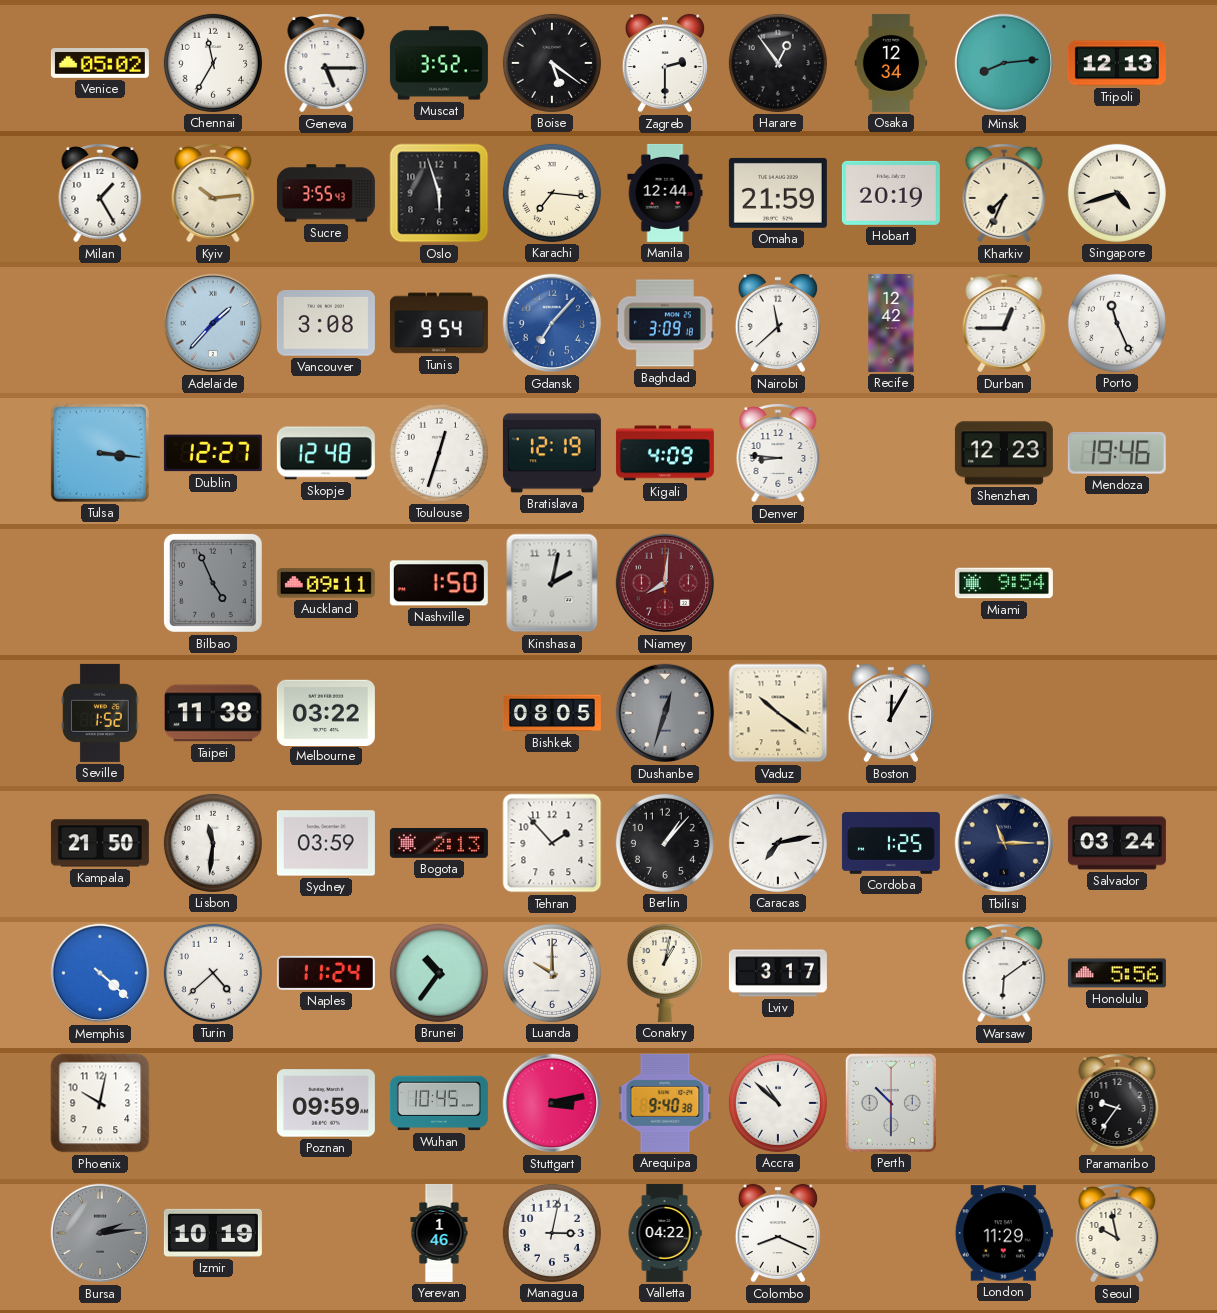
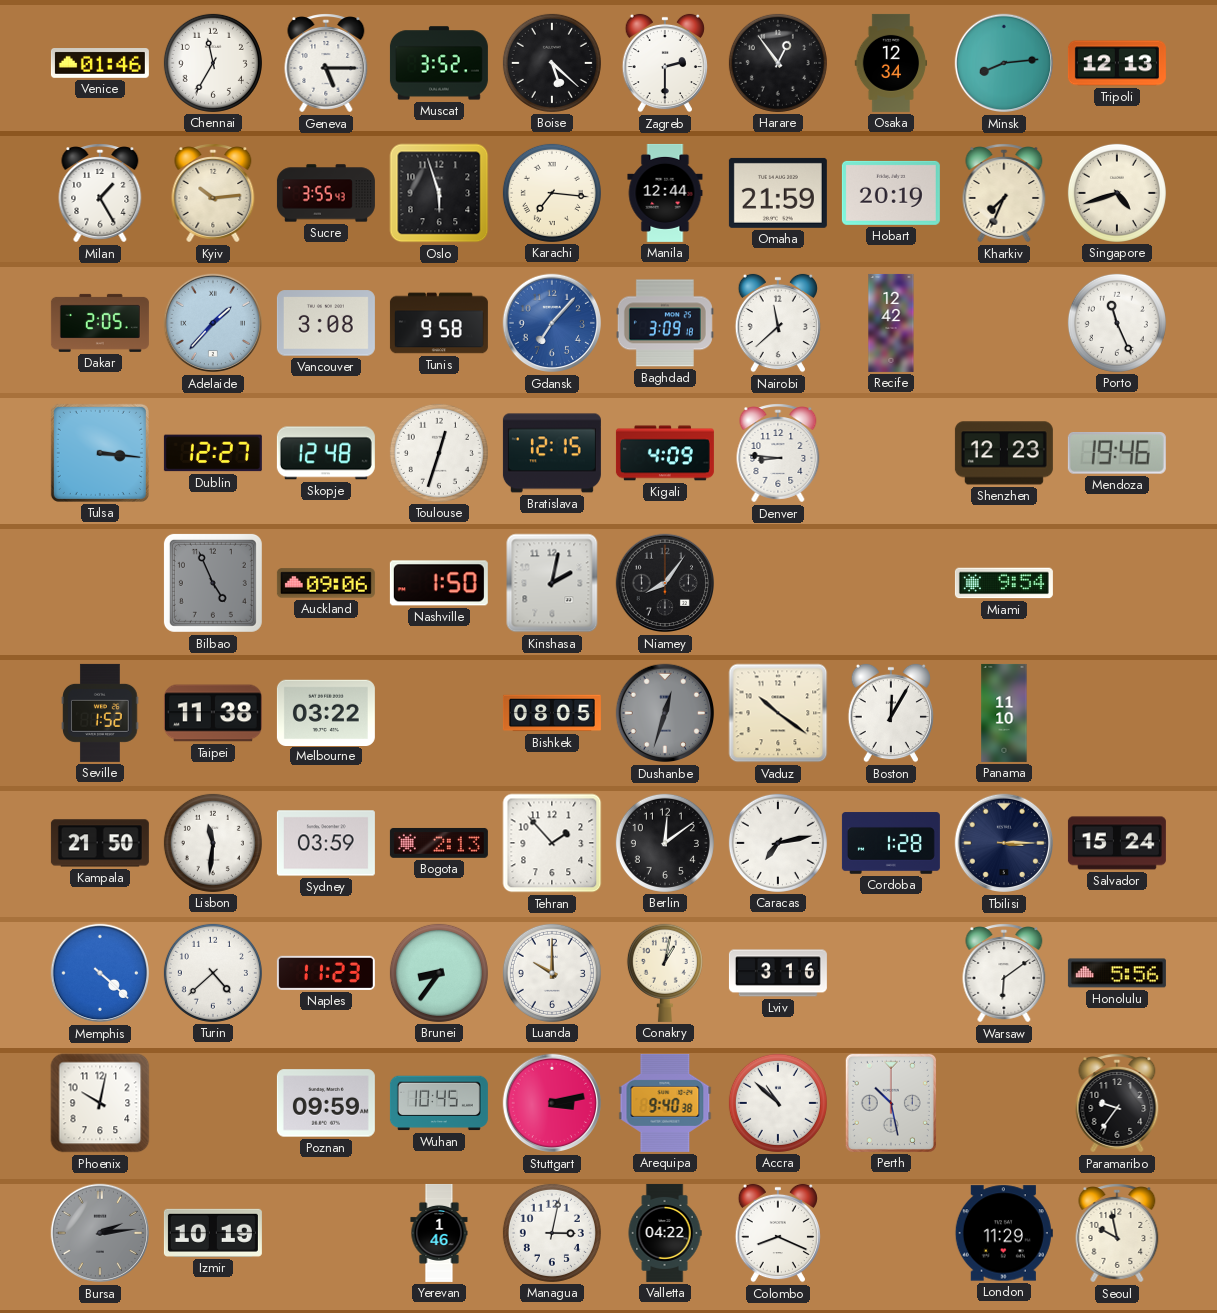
Venice: 05:02 -> 01:46 (100, 64)
Boise: 5:21 -> 5:22 (552, 63)
Dakar: none -> 2:05 (100, 323)
Tunis: 9:54 -> 9:58 (439, 323)
Durban: 12:45 -> none (1004, 323)
Bratislava: 12:19 -> 12:15 (552, 453)
Auckland: 09:11 -> 09:06 (326, 583)
Niamey: 8:01 -> 8:06 (665, 583)
Niamey dial: burgundy -> black (665, 583)
Panama: none -> 11:10 (1004, 713)
Berlin: 1:07 -> 12:09 (665, 843)
Cordoba: 1:25 -> 1:28 (891, 843)
Tbilisi: 11:15 -> 3:15 (1004, 843)
Salvador: 03:24 -> 15:24 (1117, 843)
Naples: 11:24 -> 11:23 (326, 973)
Brunei: 10:36 -> 8:36 (439, 973)
Lviv: 3:17 -> 3:16 (778, 973)
Perth: 10:30 -> 10:28 (891, 1103)
